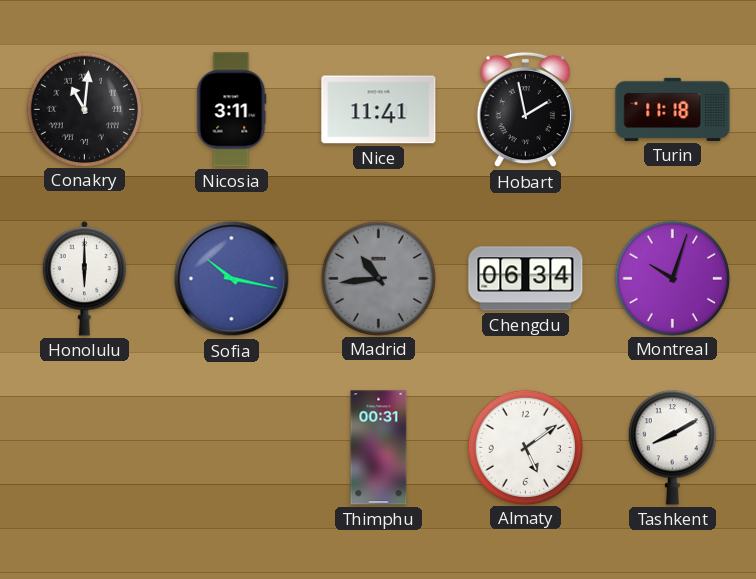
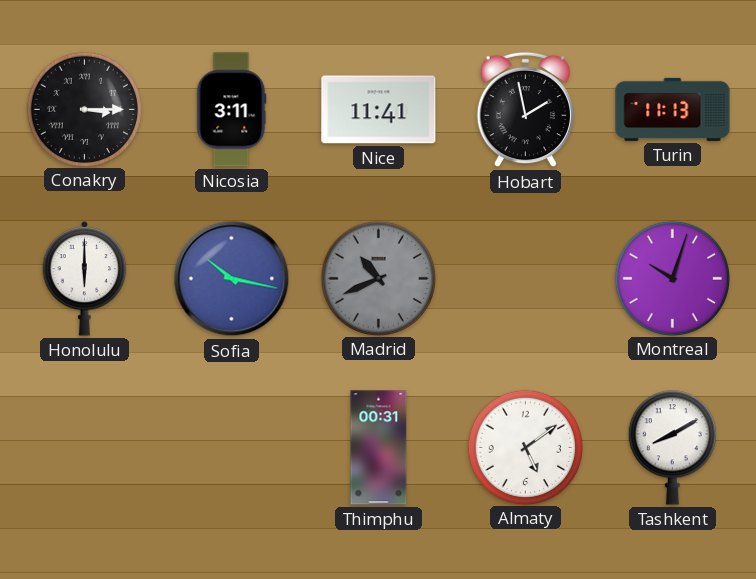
Conakry: 11:01 -> 3:15 (84, 109)
Turin: 11:18 -> 11:13 (673, 109)
Madrid: 10:44 -> 10:41 (378, 278)
Chengdu: 06:34 -> none (526, 279)
